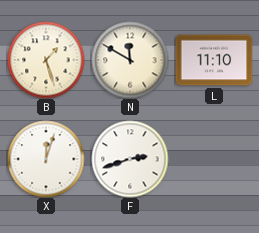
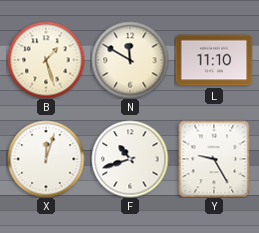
F: 2:42 -> 10:42 (130, 159)
Y: none -> 9:25 (214, 159)
